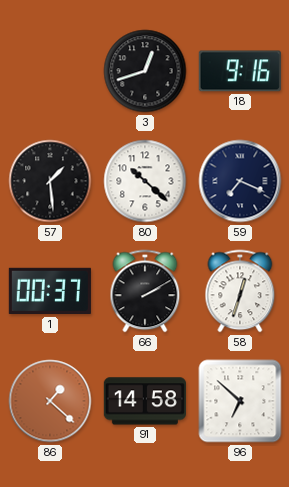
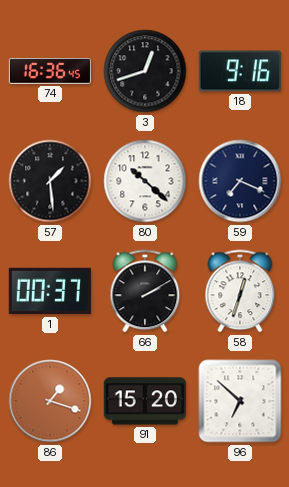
74: none -> 16:36 (50, 72)
86: 1:22 -> 1:18 (50, 401)
91: 14:58 -> 15:20 (145, 401)
